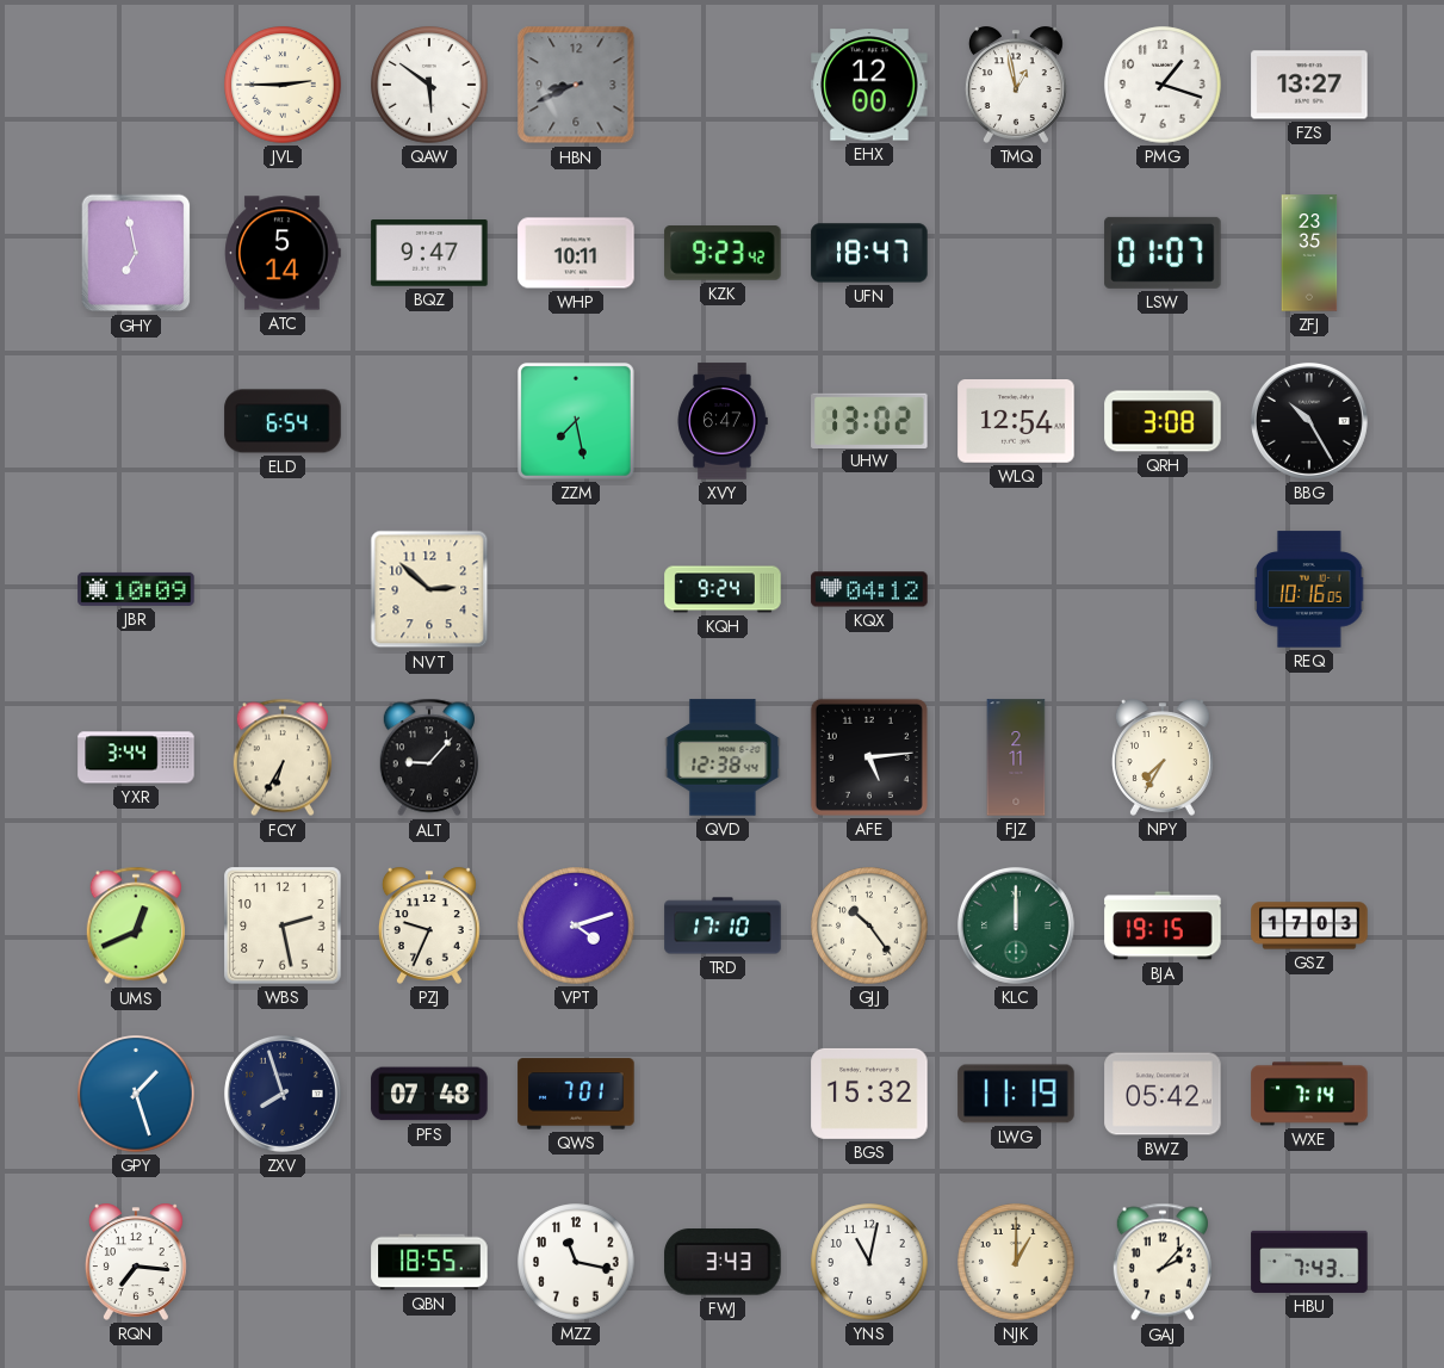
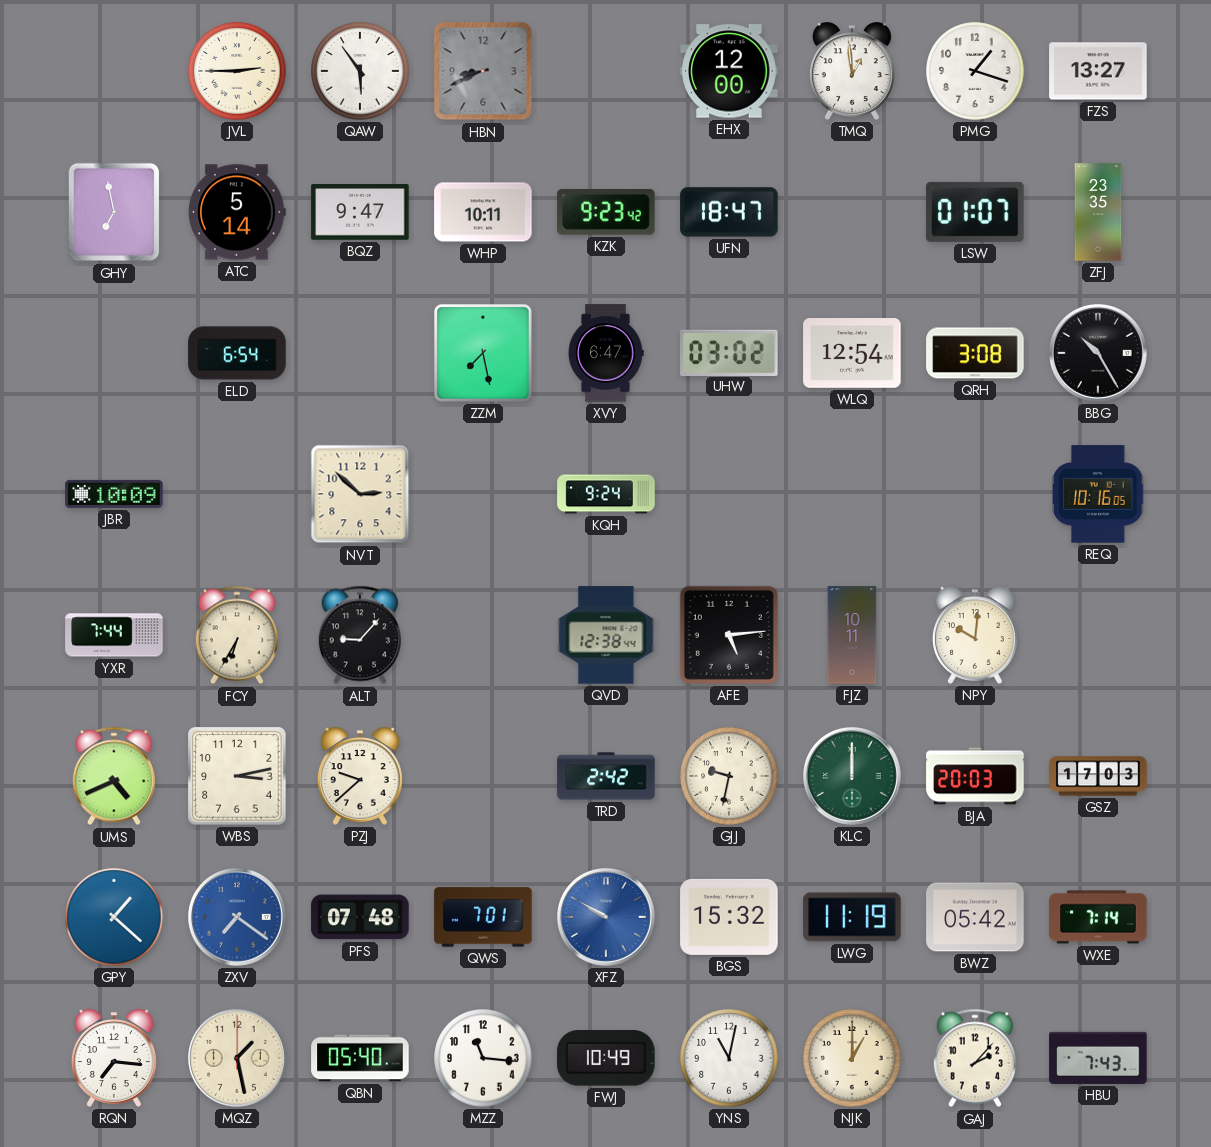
QAW: 5:51 -> 5:54 (360, 71)
TMQ: 12:58 -> 12:59 (852, 71)
UHW: 13:02 -> 03:02 (729, 352)
KQX: 04:12 -> none (869, 589)
YXR: 3:44 -> 7:44 (114, 635)
FJZ: 2:11 -> 10:11 (852, 635)
NPY: 7:35 -> 10:01 (975, 635)
UMS: 12:41 -> 4:41 (114, 776)
WBS: 2:28 -> 3:13 (237, 776)
PZJ: 9:34 -> 9:38 (360, 776)
VPT: 4:12 -> none (576, 926)
TRD: 17:10 -> 2:42 (606, 776)
GJJ: 10:24 -> 9:32 (729, 776)
BJA: 19:15 -> 20:03 (975, 776)
GPY: 1:27 -> 1:22 (114, 917)
ZXV: 7:57 -> 7:21 (237, 917)
ZXV dial: navy -> blue (237, 917)
XFZ: none -> 9:50 (606, 917)
MQZ: none -> 1:28 (237, 1058)
QBN: 18:55 -> 05:40 (360, 1058)
MZZ: 11:17 -> 11:16 (483, 1058)
FWJ: 3:43 -> 10:49 (606, 1058)
